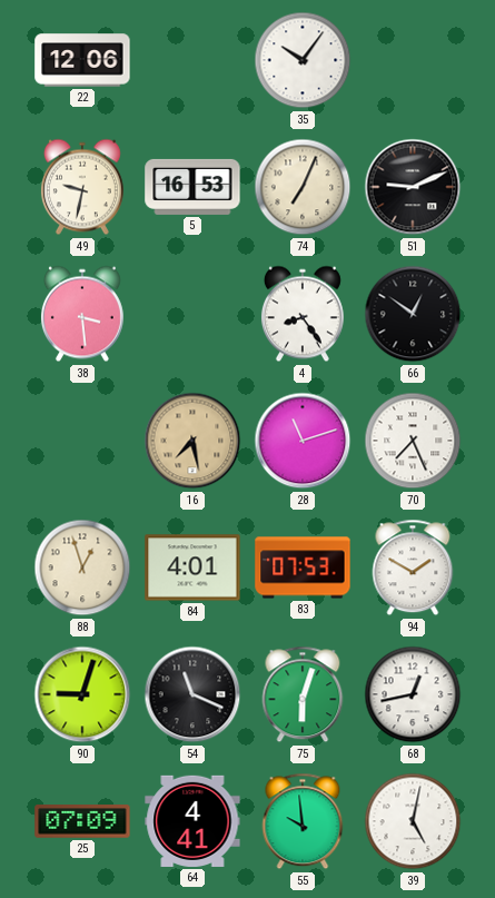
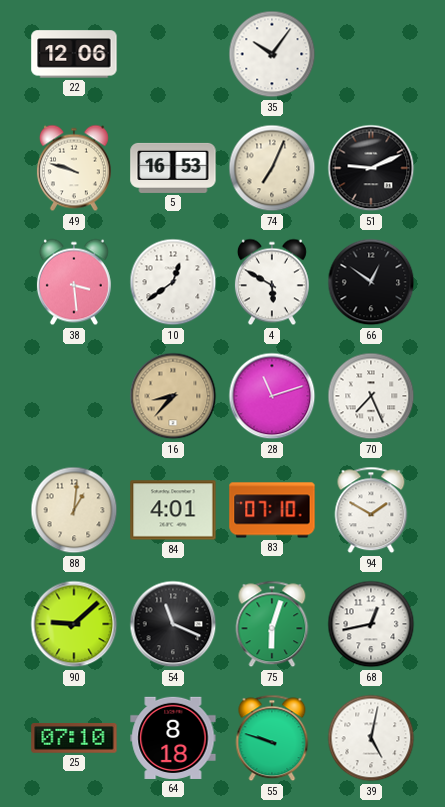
49: 9:32 -> 9:48 (74, 168)
10: none -> 12:39 (173, 282)
4: 8:24 -> 5:50 (272, 282)
16: 7:28 -> 8:37 (173, 396)
88: 12:57 -> 1:01 (74, 510)
83: 07:53 -> 07:10 (272, 510)
90: 9:03 -> 9:08 (74, 624)
25: 07:09 -> 07:10 (74, 738)
64: 4:41 -> 8:18 (173, 738)
55: 9:59 -> 9:48 (272, 738)
